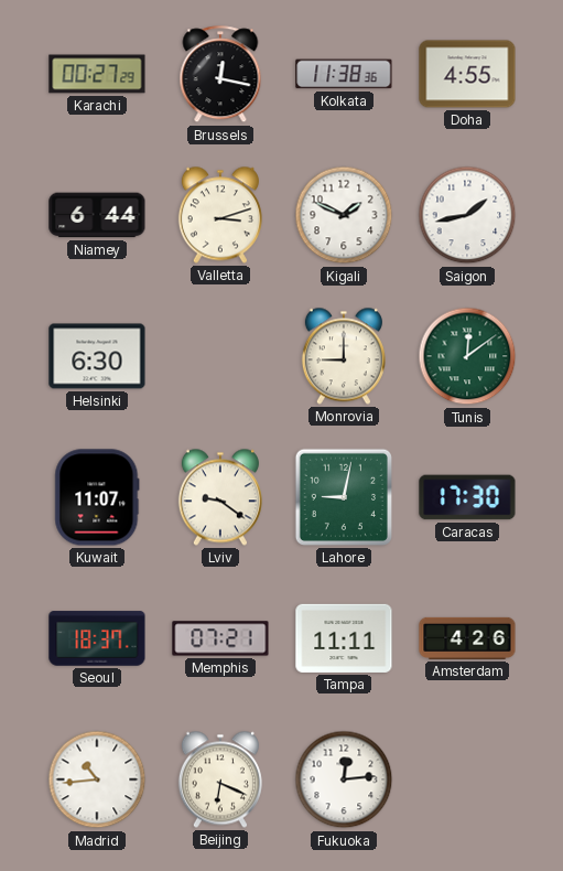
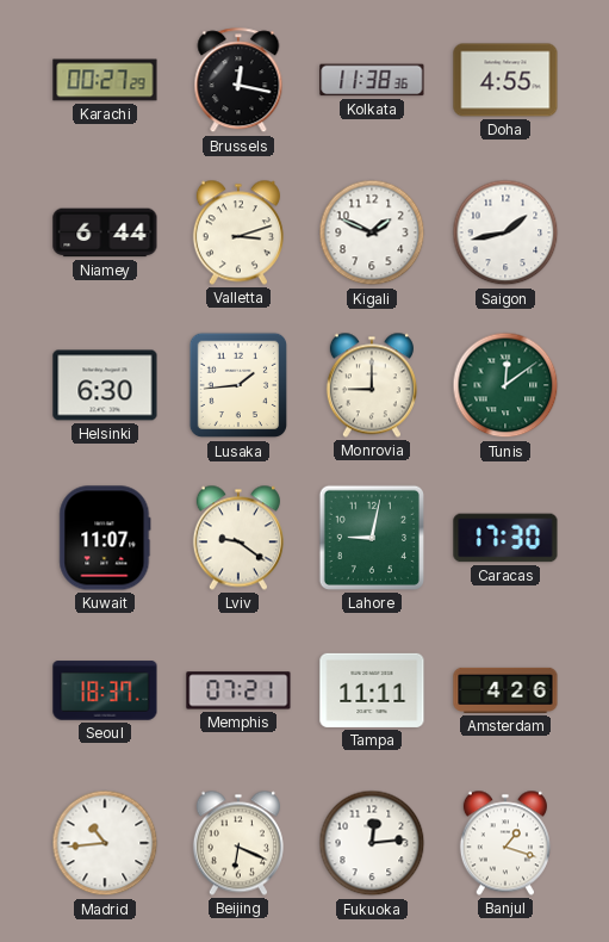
Lusaka: none -> 1:44 (237, 385)
Banjul: none -> 1:18 (505, 843)
